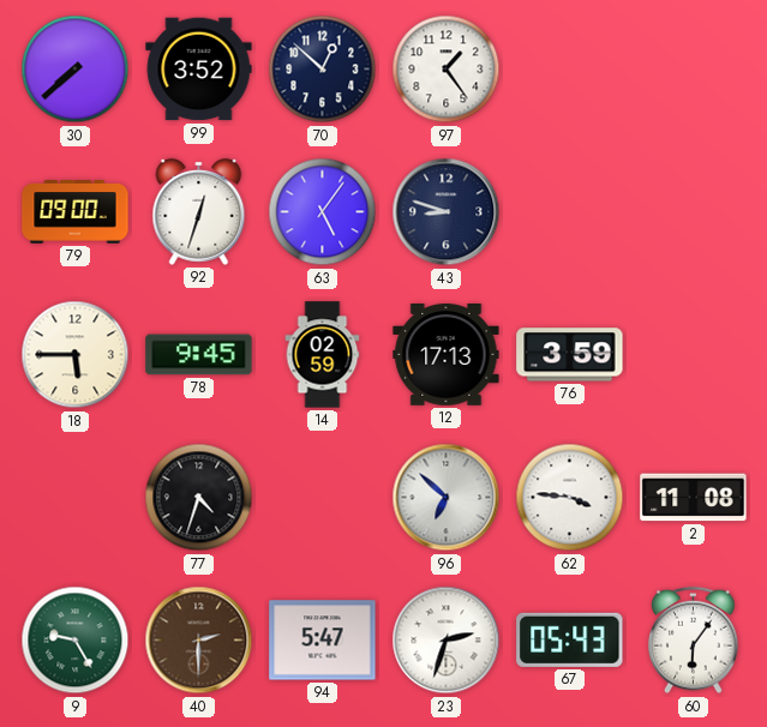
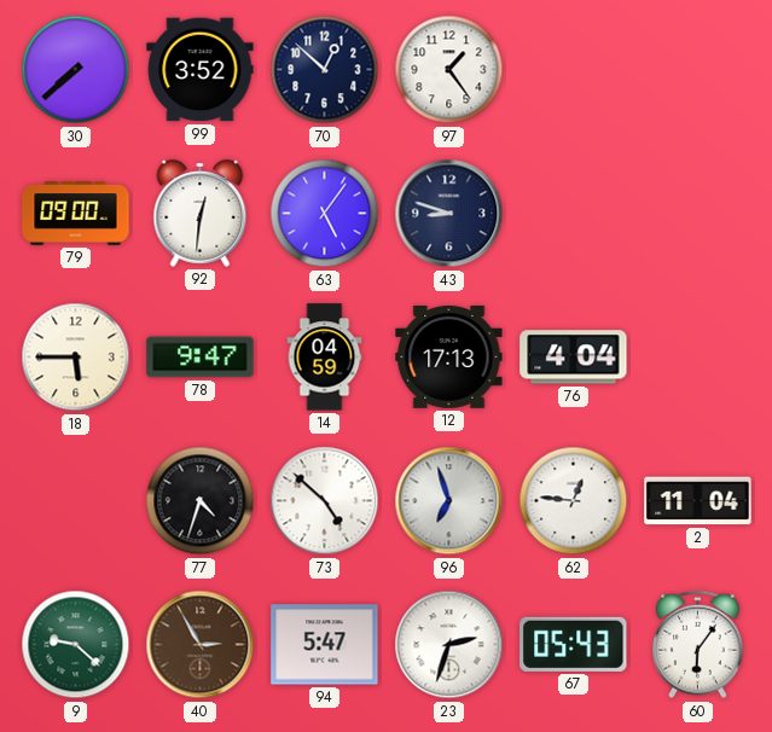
92: 12:33 -> 12:31 (201, 213)
78: 9:45 -> 9:47 (201, 358)
14: 02:59 -> 04:59 (325, 358)
76: 3:59 -> 4:04 (574, 358)
73: none -> 4:52 (325, 501)
96: 6:52 -> 6:57 (449, 501)
62: 3:46 -> 12:46 (574, 501)
2: 11:08 -> 11:04 (698, 501)
9: 9:25 -> 9:22 (76, 645)
40: 2:30 -> 2:55 (201, 645)
